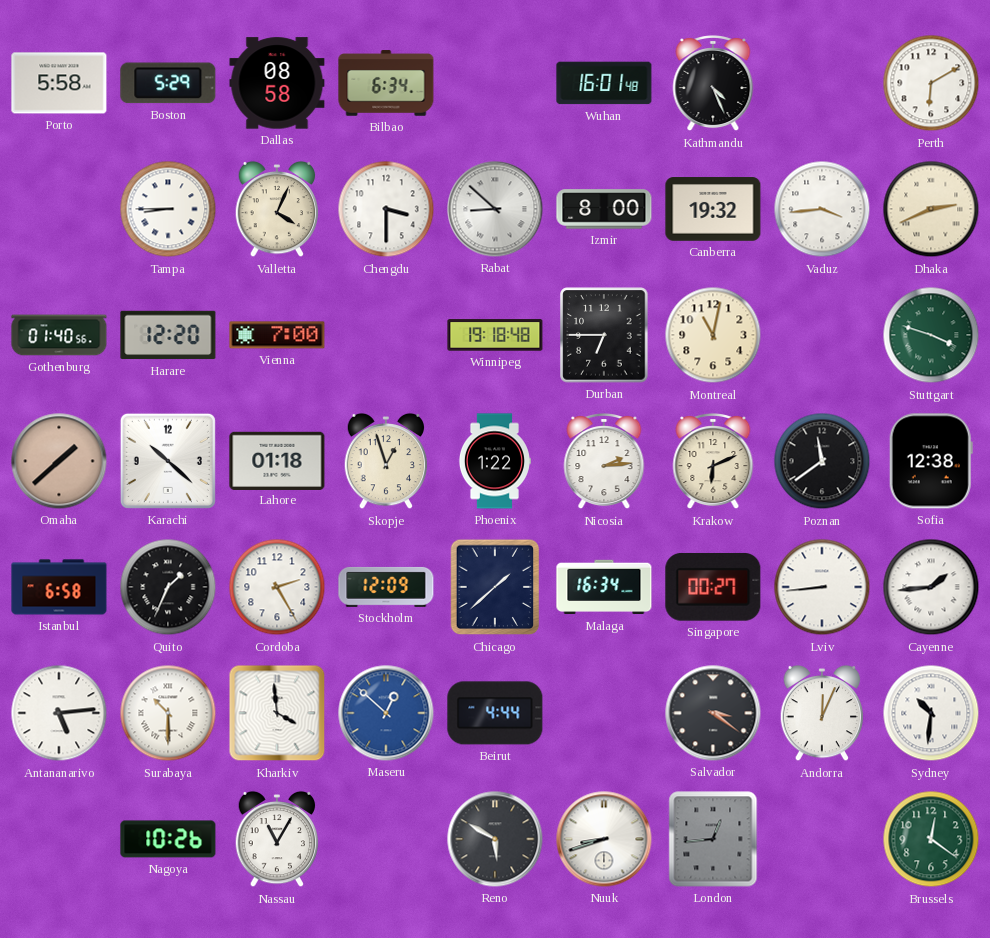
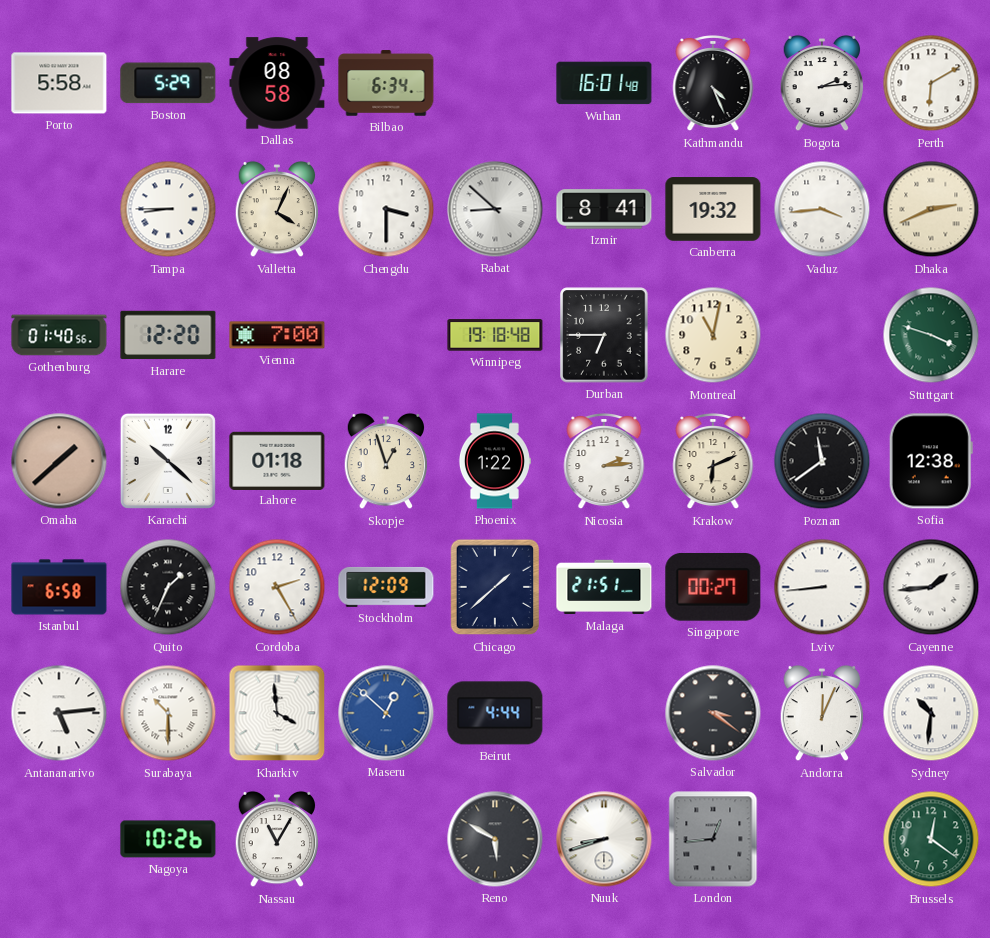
Bogota: none -> 2:14 (822, 83)
Izmir: 8:00 -> 8:41 (604, 209)
Malaga: 16:34 -> 21:51 (604, 587)
